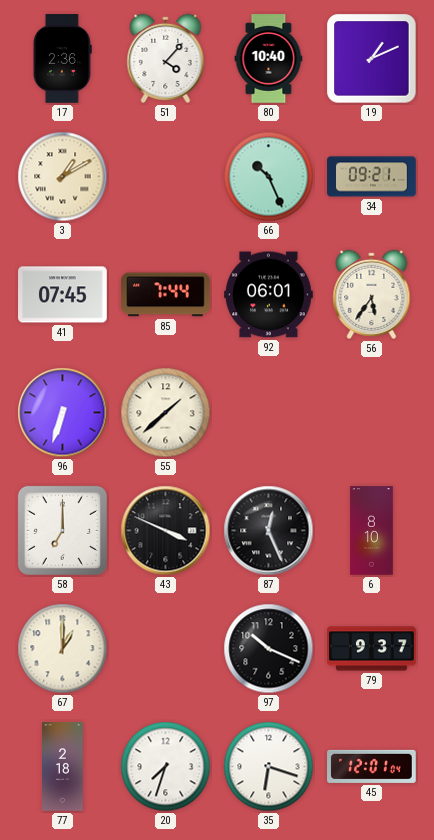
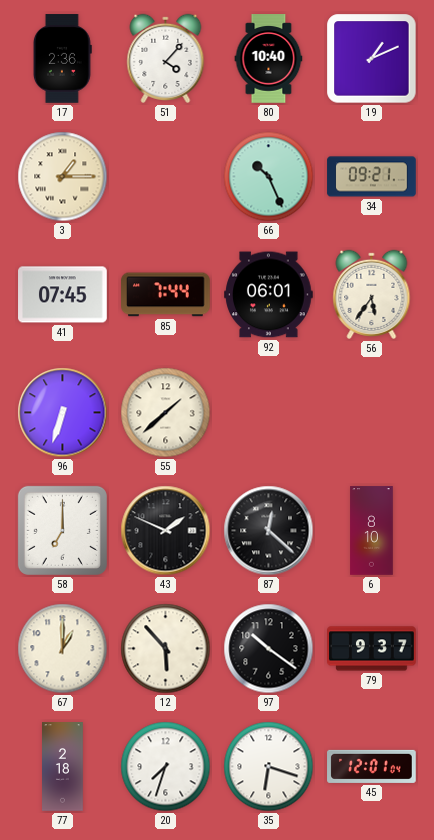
3: 1:10 -> 1:15 (63, 177)
43: 3:49 -> 1:49 (166, 531)
87: 12:26 -> 12:22 (269, 531)
12: none -> 5:53 (166, 649)
97: 10:19 -> 10:21 (269, 649)
